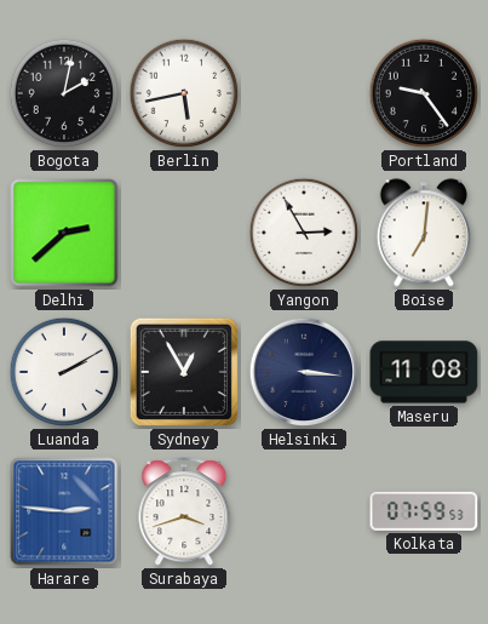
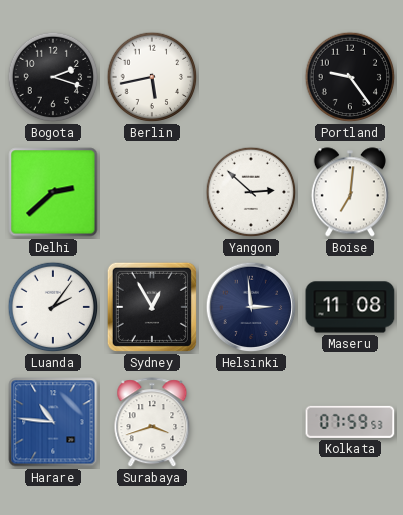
Bogota: 2:02 -> 2:18 (53, 77)
Yangon: 2:55 -> 2:52 (251, 192)
Luanda: 2:10 -> 2:06 (53, 307)
Helsinki: 3:16 -> 2:59 (251, 307)
Harare: 2:46 -> 10:46 (53, 422)
